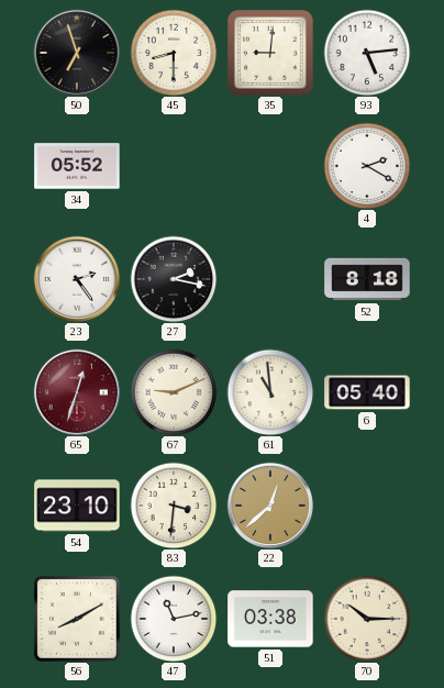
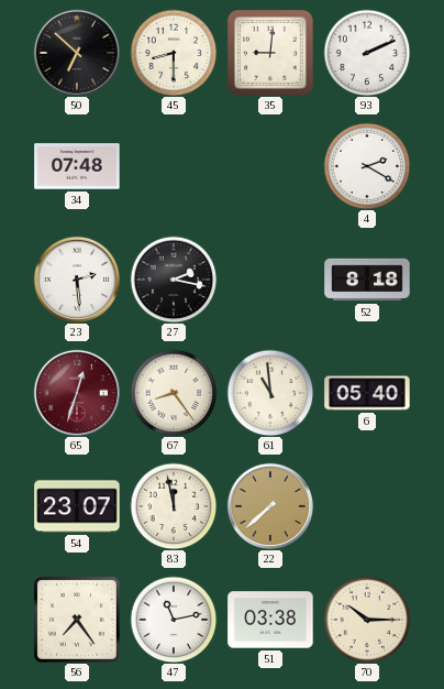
50: 6:57 -> 6:52 (77, 53)
93: 5:14 -> 2:11 (367, 53)
34: 05:52 -> 07:48 (77, 166)
23: 2:24 -> 2:29 (77, 280)
67: 9:11 -> 8:24 (174, 393)
54: 23:10 -> 23:07 (77, 506)
83: 3:31 -> 11:58 (174, 506)
22: 12:38 -> 7:38 (270, 506)
56: 8:10 -> 7:24 (77, 620)
